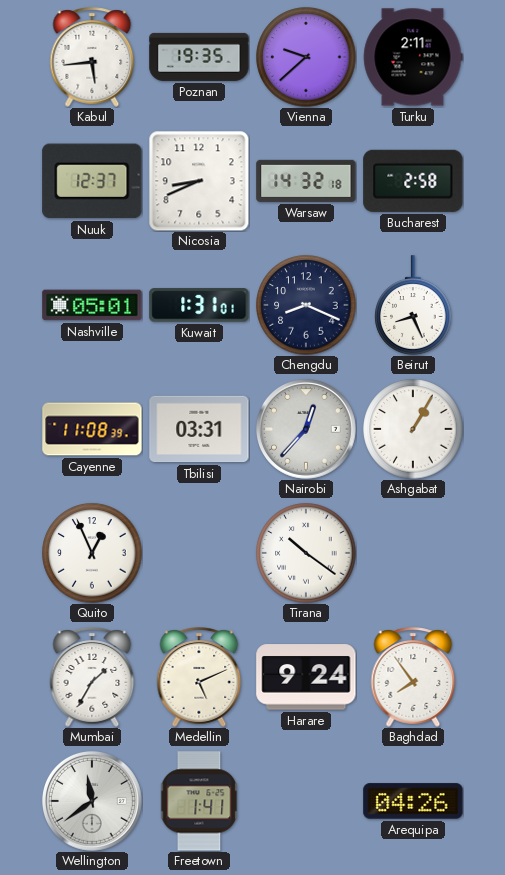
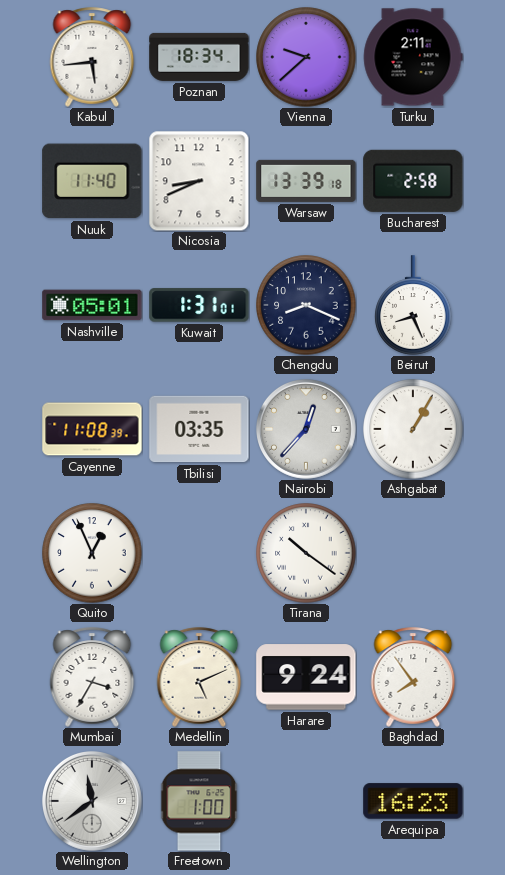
Poznan: 19:35 -> 18:34 (199, 57)
Nuuk: 12:37 -> 11:40 (92, 181)
Warsaw: 14:32 -> 13:39 (306, 181)
Tbilisi: 03:31 -> 03:35 (199, 429)
Mumbai: 1:35 -> 3:35 (92, 677)
Freetown: 1:41 -> 1:00 (199, 801)
Arequipa: 04:26 -> 16:23 (413, 801)
